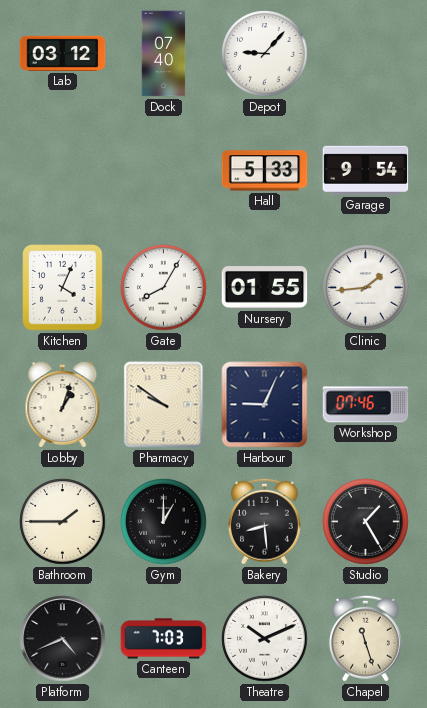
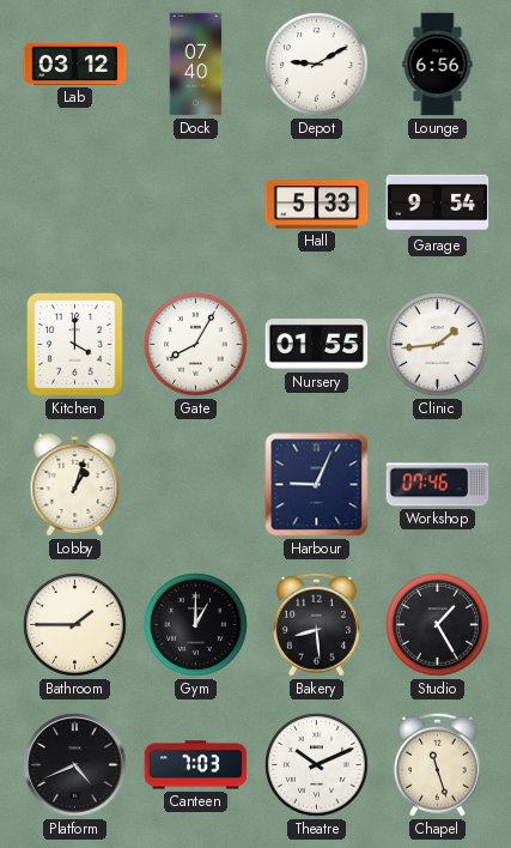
Depot: 9:07 -> 9:10 (317, 65)
Lounge: none -> 6:56 (438, 65)
Kitchen: 4:04 -> 4:00 (75, 345)
Pharmacy: 9:51 -> none (164, 405)
